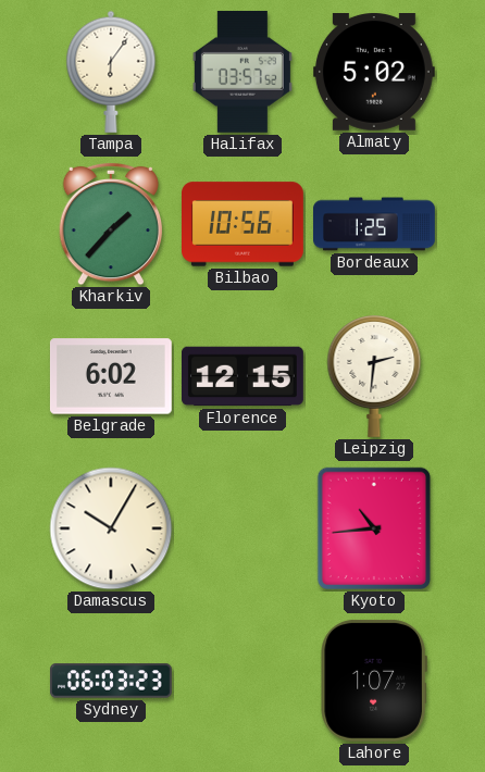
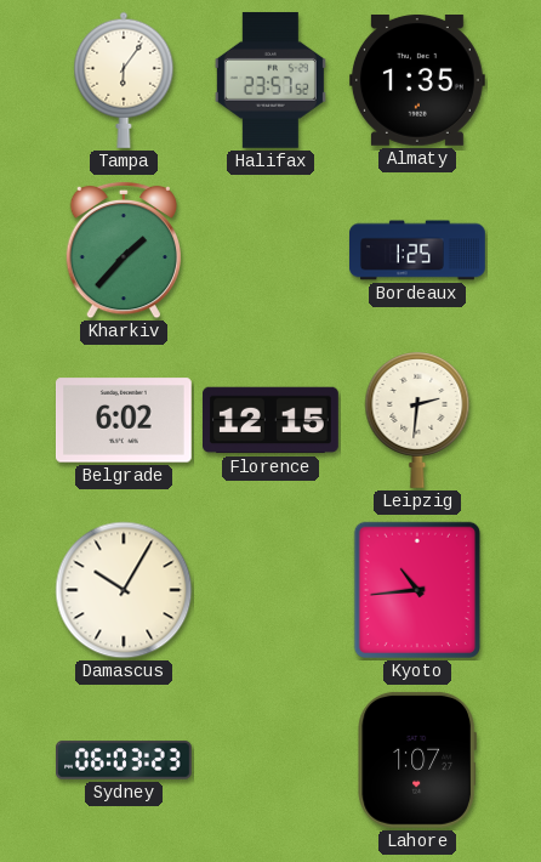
Halifax: 03:57 -> 23:57 (270, 80)
Almaty: 5:02 -> 1:35 (417, 81)
Bilbao: 10:56 -> none (244, 224)
